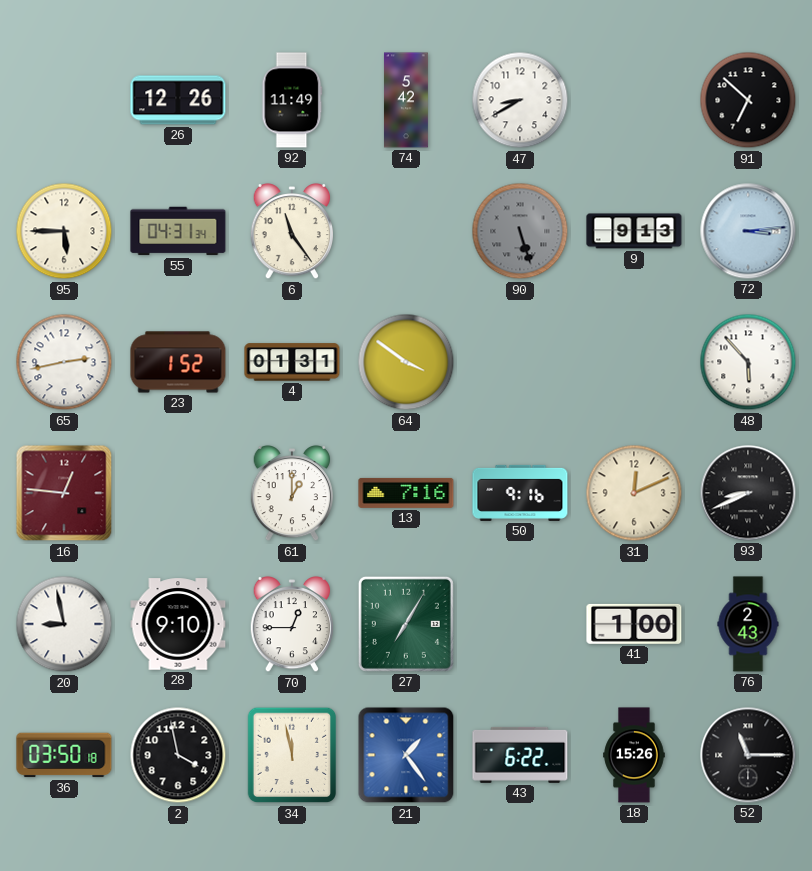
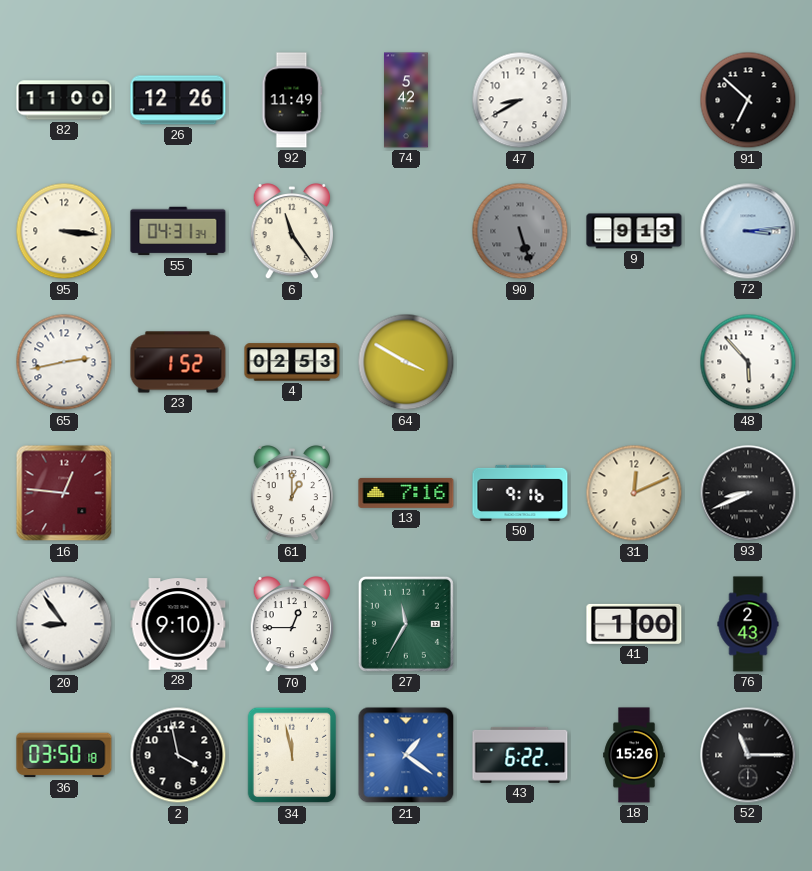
82: none -> 11:00 (64, 100)
95: 5:45 -> 3:16 (64, 231)
4: 01:31 -> 02:53 (292, 362)
64: 3:51 -> 3:50 (406, 362)
20: 8:58 -> 8:54 (64, 624)
27: 7:05 -> 11:35 (406, 624)
21: 1:24 -> 1:21 (406, 755)
